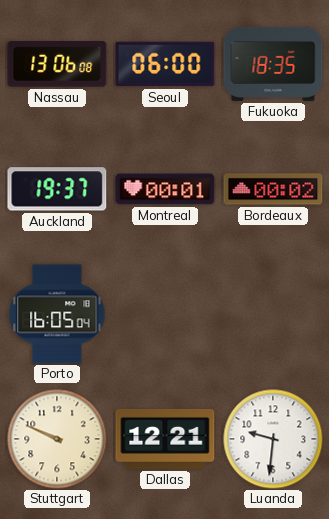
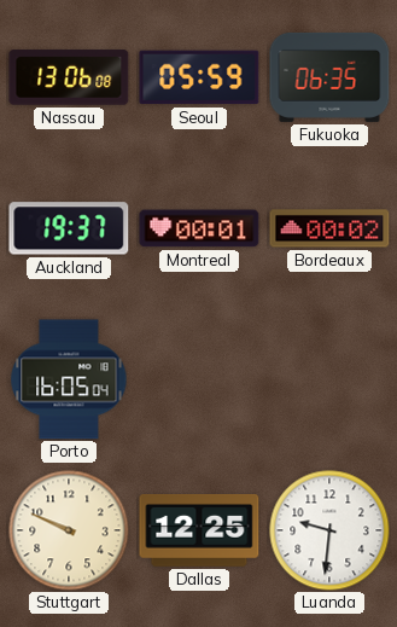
Seoul: 06:00 -> 05:59 (199, 77)
Fukuoka: 18:35 -> 06:35 (329, 77)
Dallas: 12:21 -> 12:25 (199, 530)
